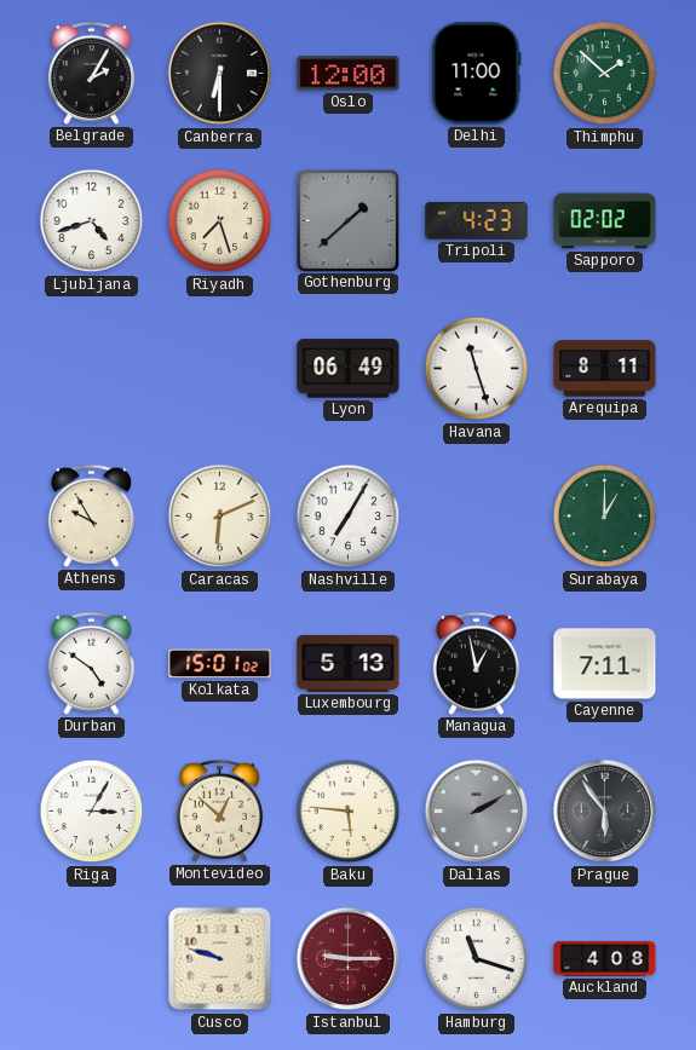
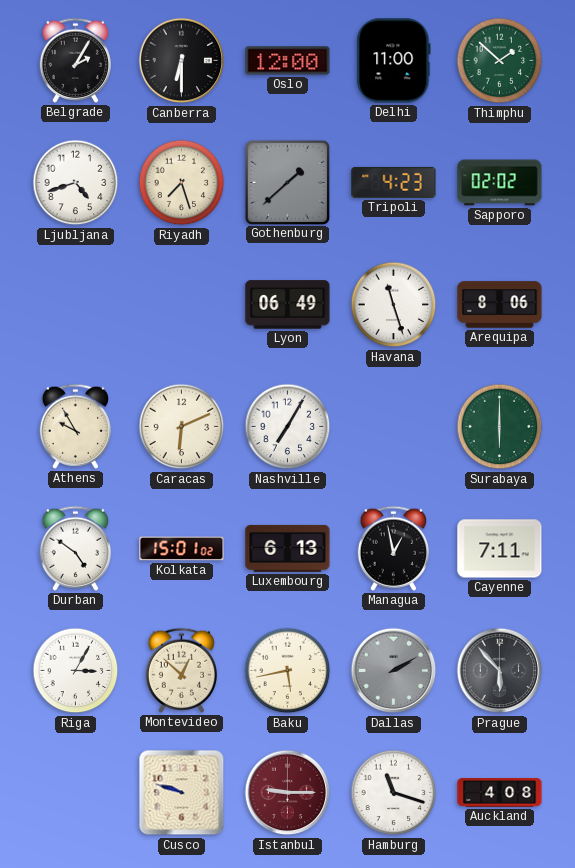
Arequipa: 8:11 -> 8:06 (500, 305)
Surabaya: 1:00 -> 6:00 (500, 427)
Luxembourg: 5:13 -> 6:13 (288, 548)
Baku: 5:46 -> 5:43 (288, 671)
Prague: 5:54 -> 5:53 (500, 671)
